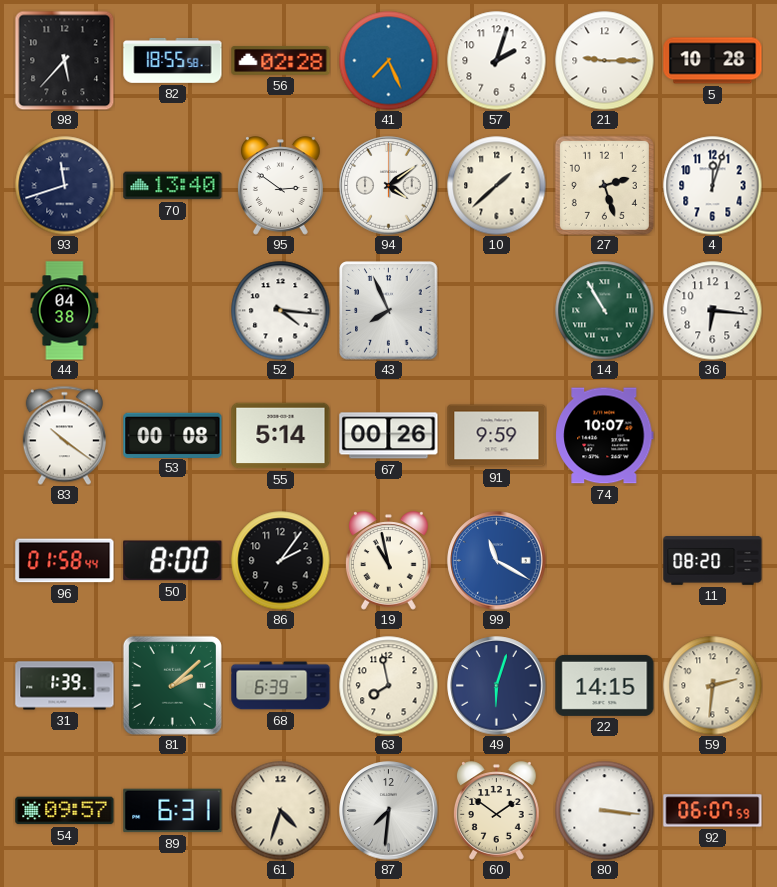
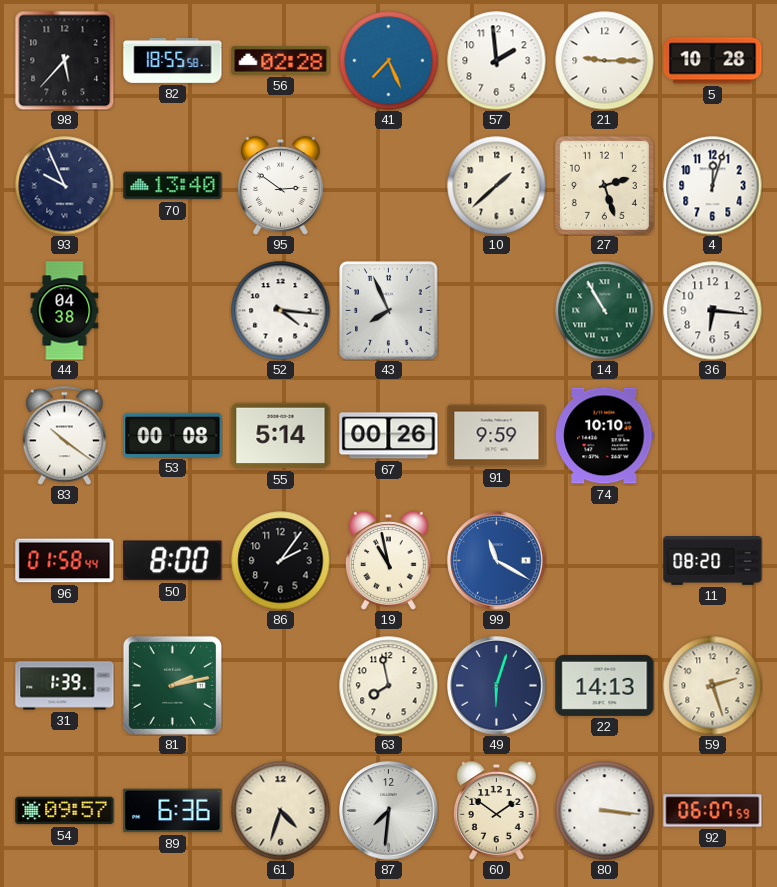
57: 2:03 -> 1:59 (497, 61)
93: 11:42 -> 9:56 (65, 186)
94: 4:09 -> none (389, 186)
74: 10:07 -> 10:10 (605, 436)
81: 2:08 -> 2:13 (172, 685)
68: 6:39 -> none (281, 686)
22: 14:15 -> 14:13 (605, 685)
59: 2:31 -> 2:27 (713, 686)
89: 6:31 -> 6:36 (173, 811)
